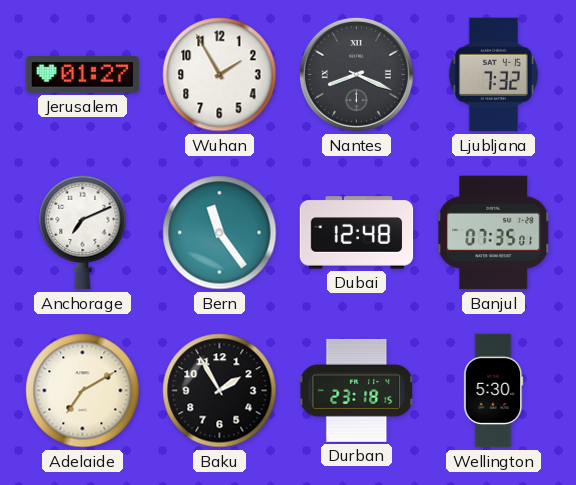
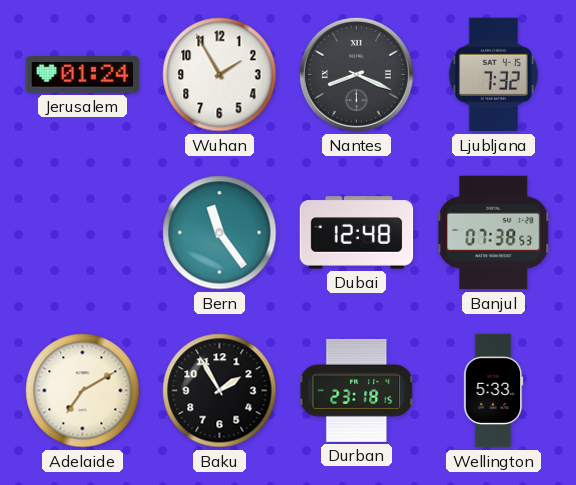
Jerusalem: 01:27 -> 01:24 (83, 75)
Anchorage: 7:11 -> none (83, 233)
Banjul: 07:35 -> 07:38 (494, 233)
Wellington: 5:30 -> 5:33 (494, 391)
